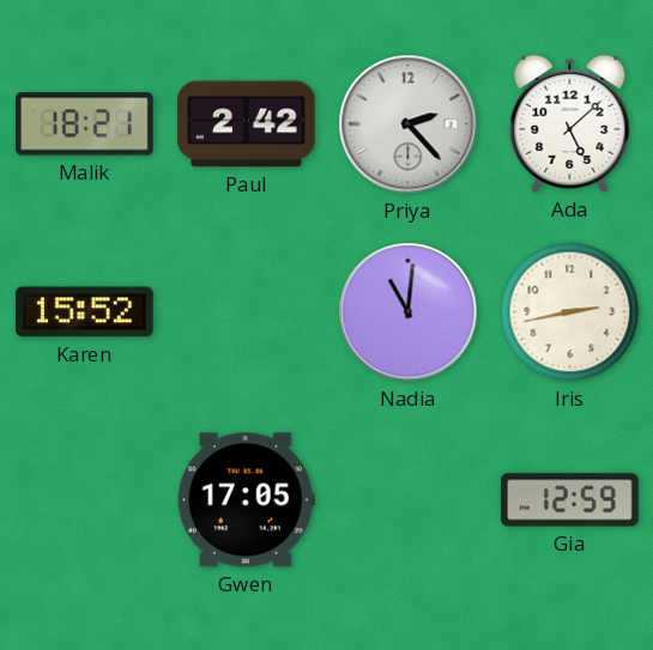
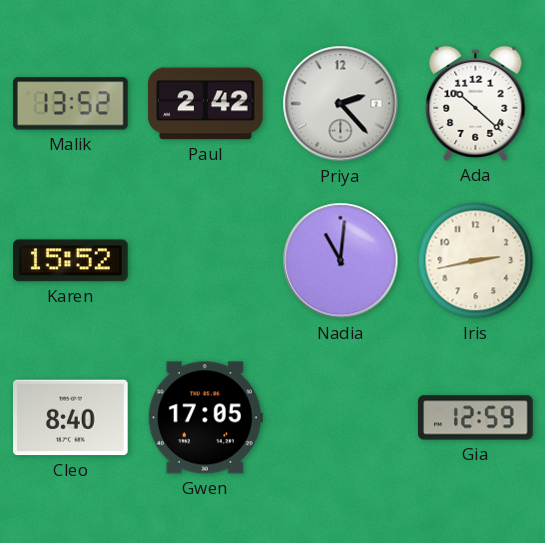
Malik: 18:21 -> 13:52 (71, 104)
Ada: 5:08 -> 10:22 (476, 103)
Cleo: none -> 8:40 (71, 418)
